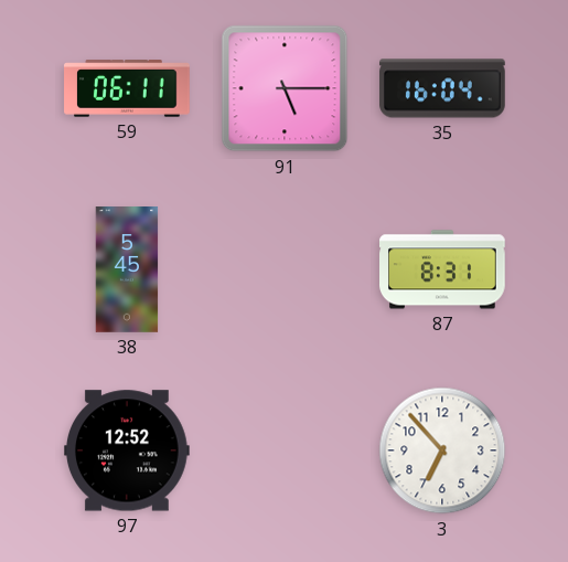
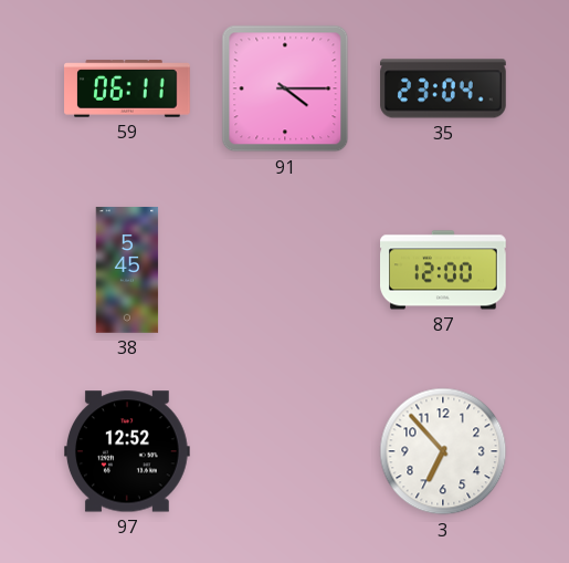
91: 5:15 -> 4:15 (285, 88)
35: 16:04 -> 23:04 (443, 88)
87: 8:31 -> 12:00 (444, 270)
